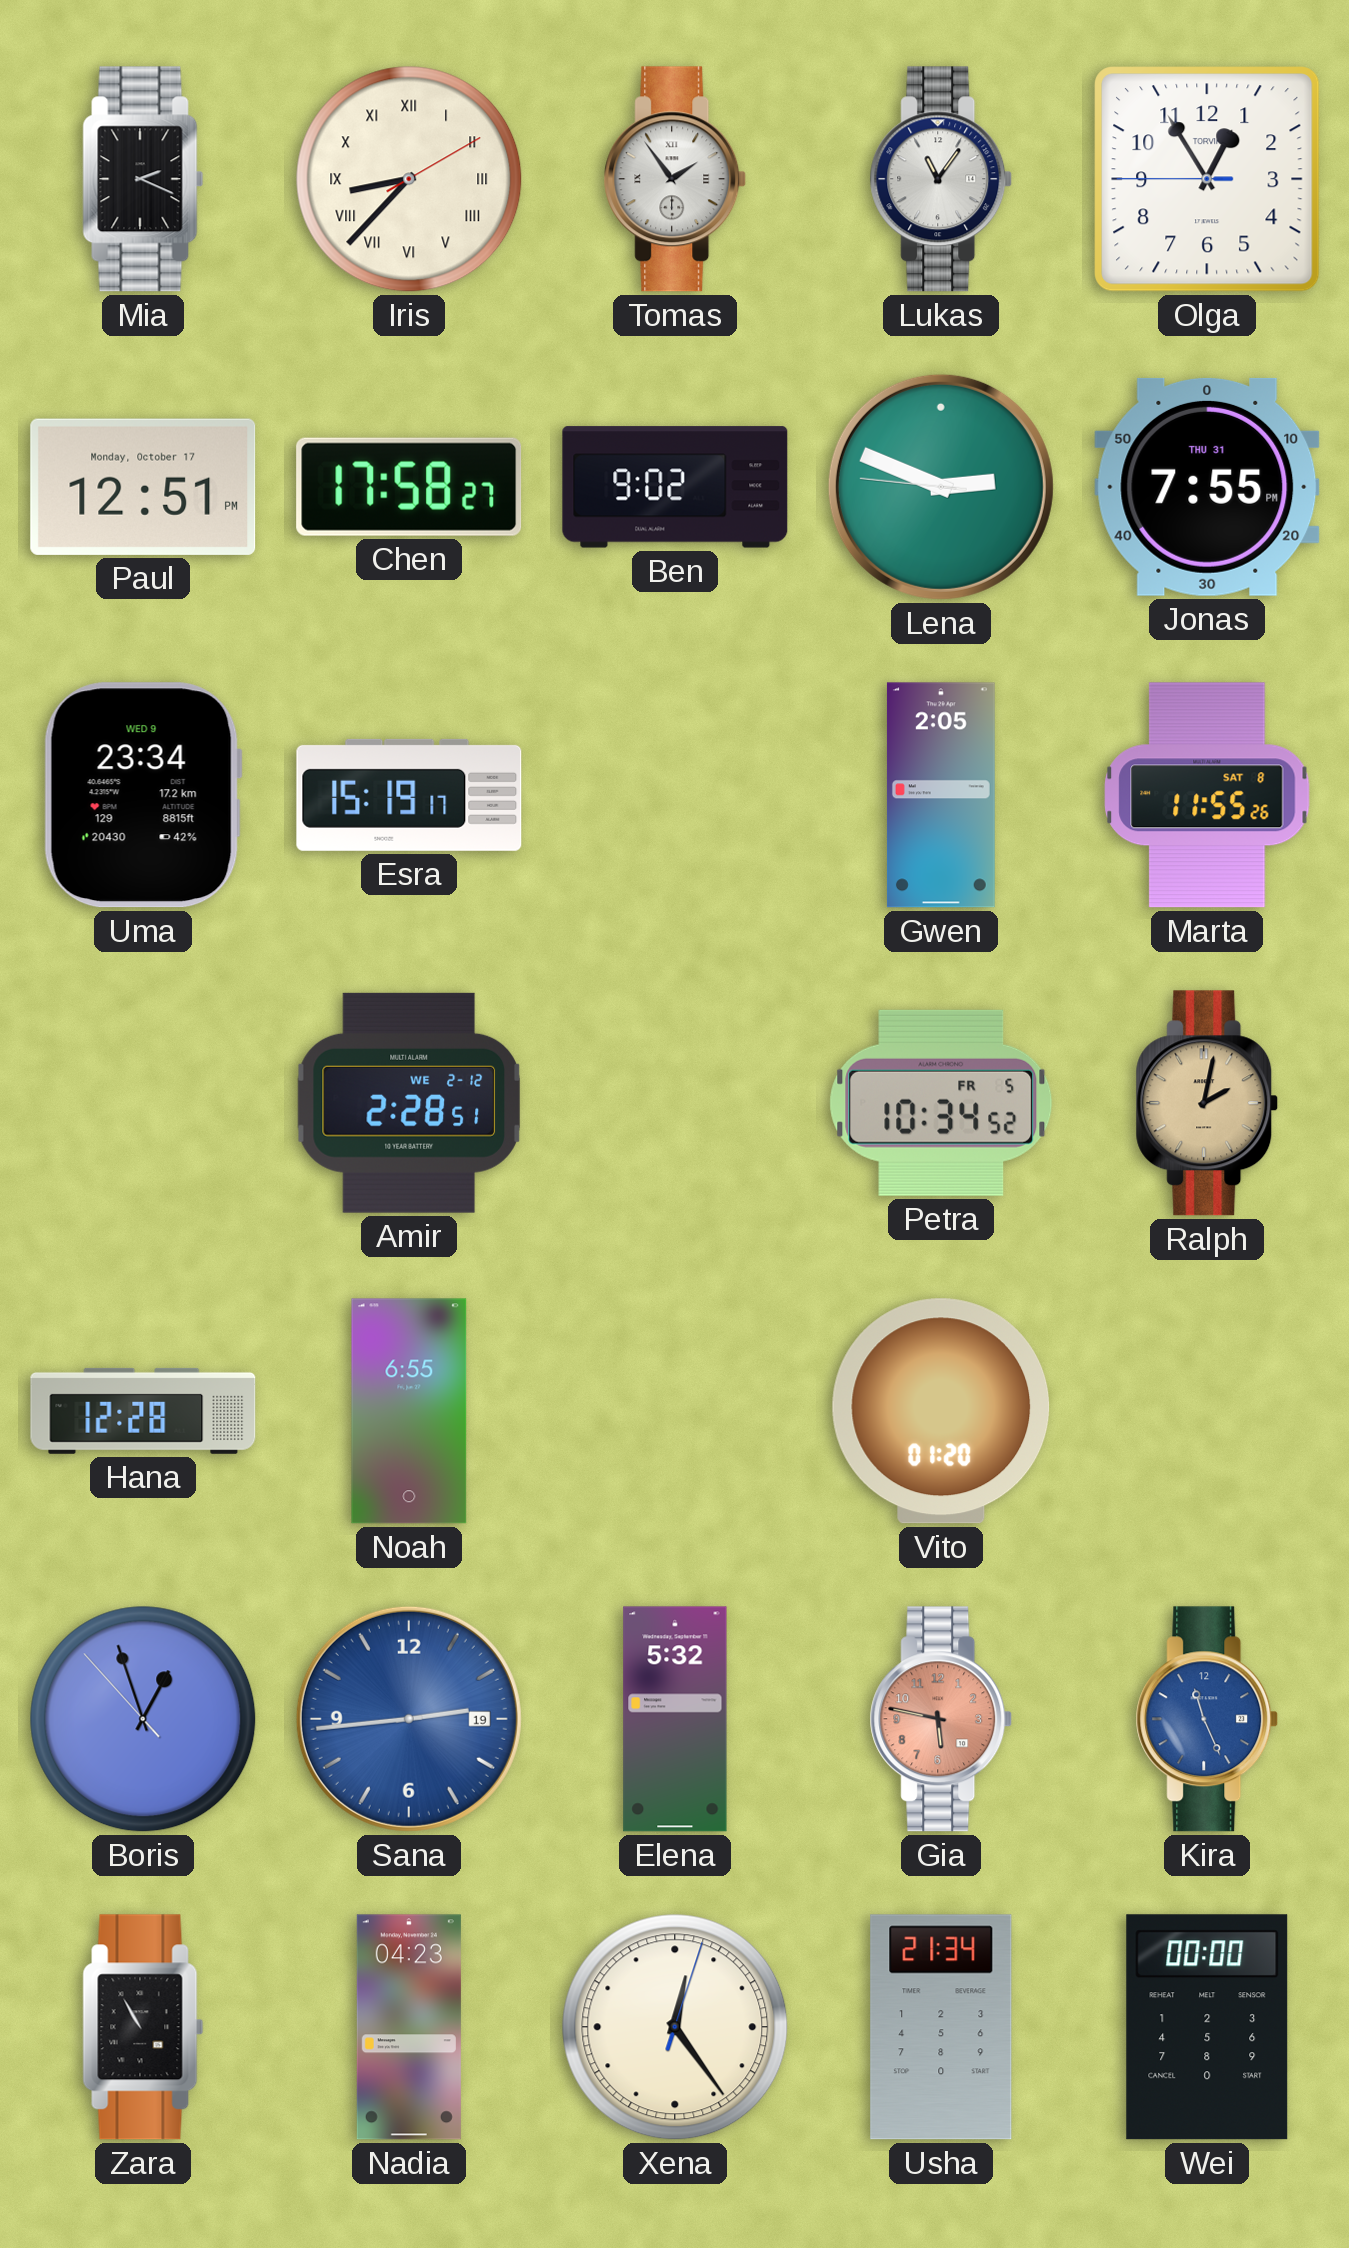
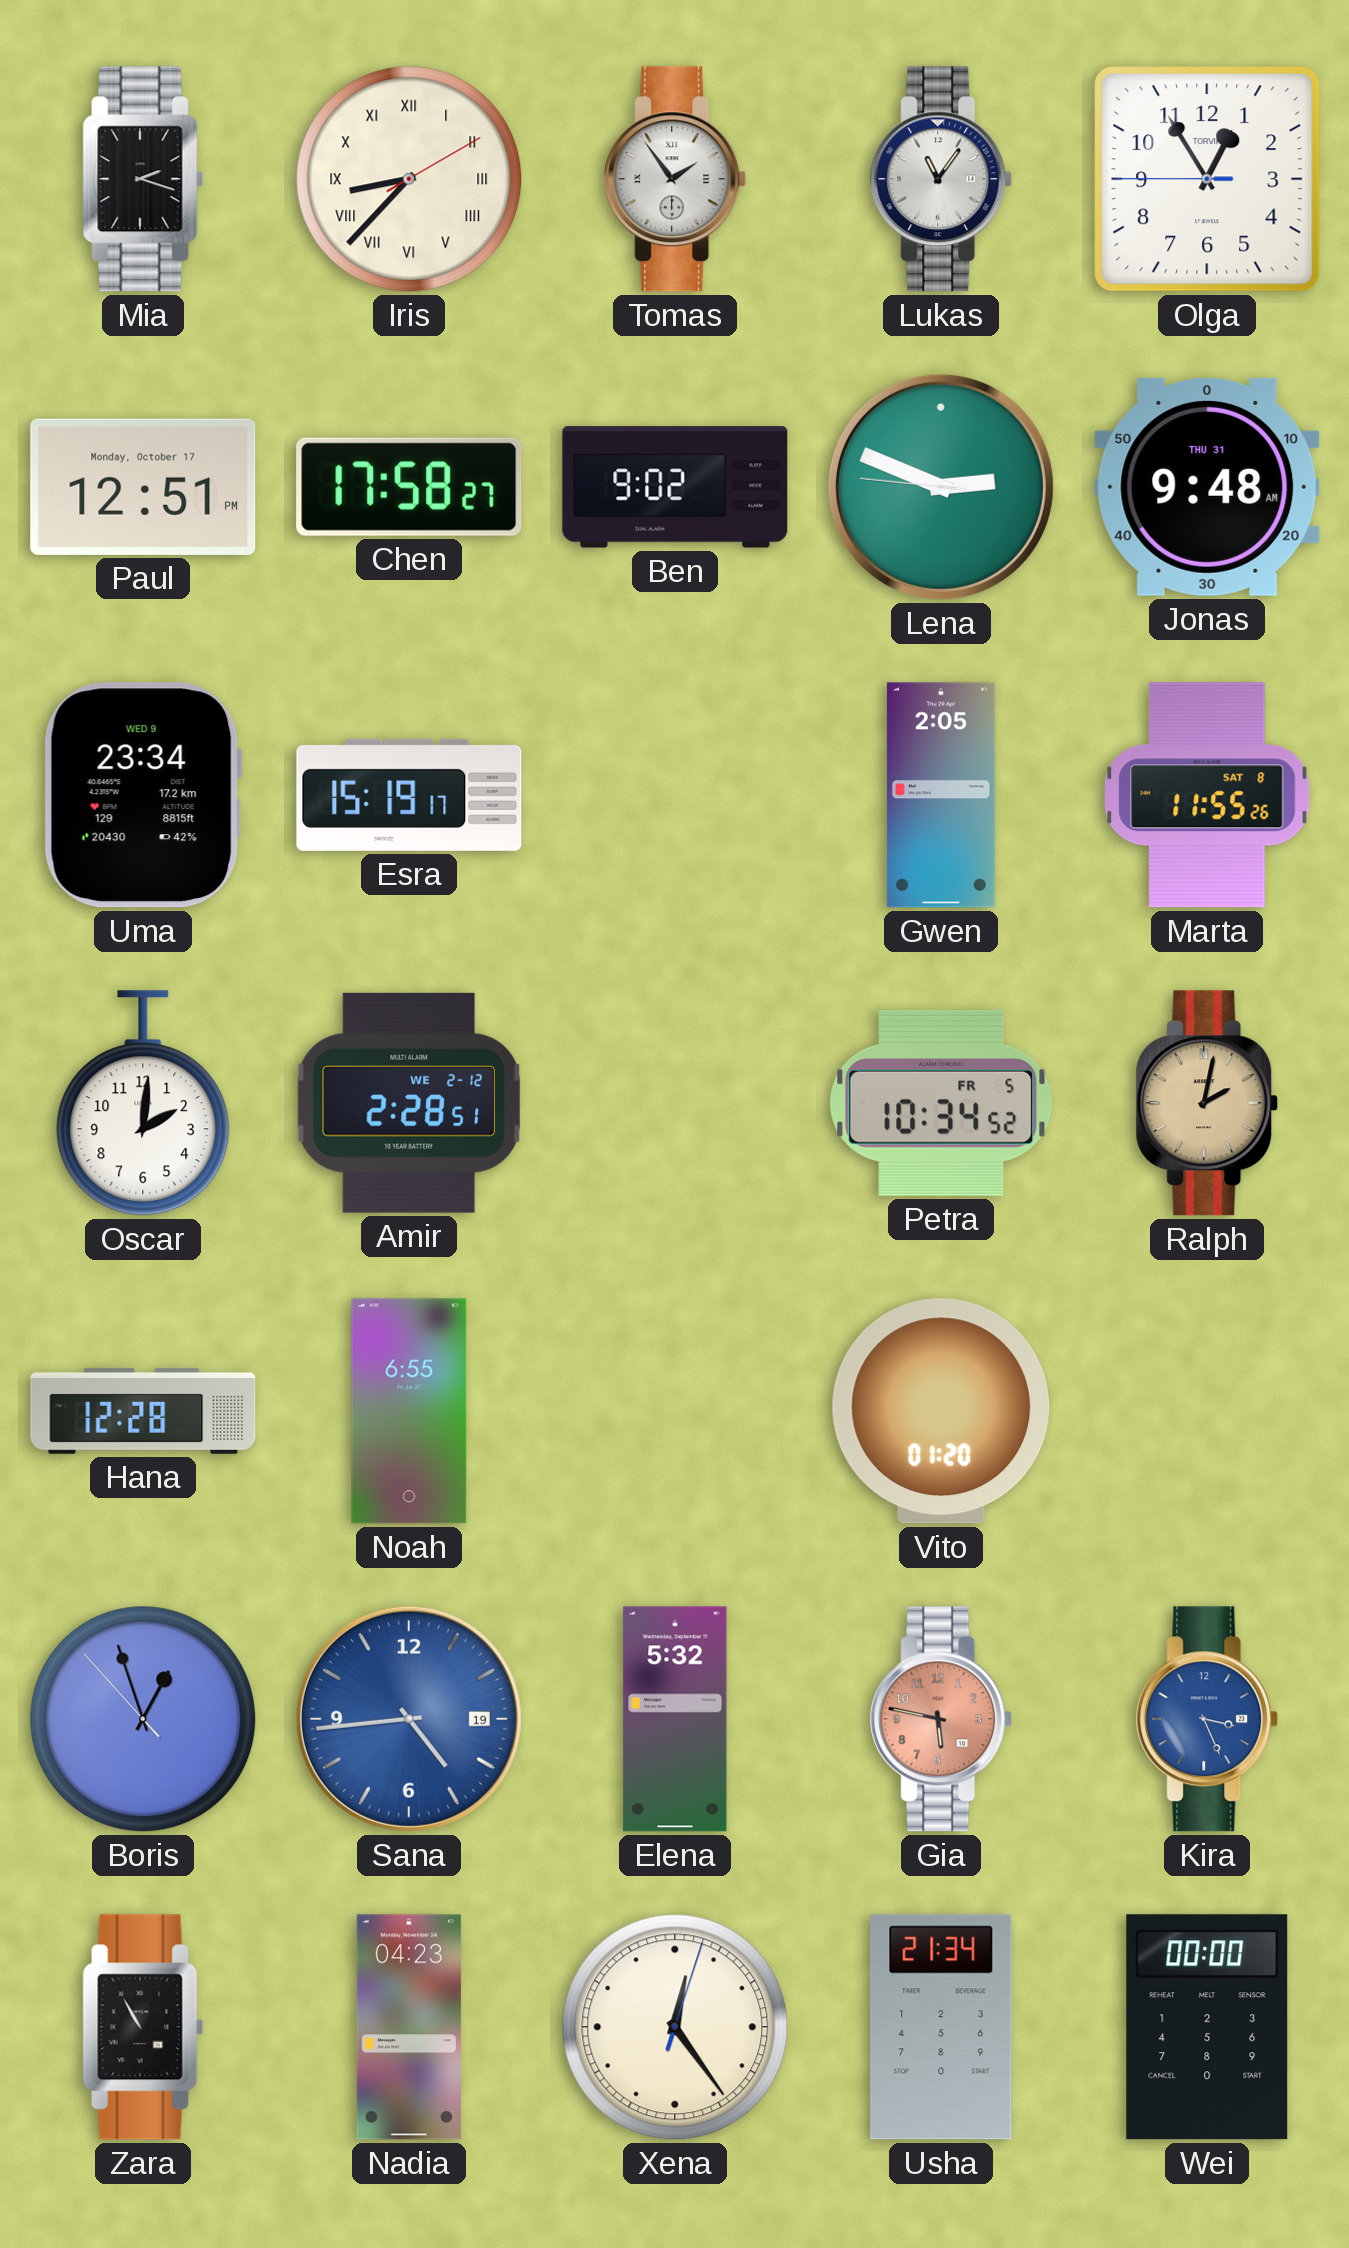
Mia: 2:19 -> 2:18 (143, 179)
Jonas: 7:55 -> 9:48 (1207, 487)
Oscar: none -> 2:01 (143, 1103)
Sana: 2:44 -> 4:44 (409, 1719)
Kira: 11:26 -> 3:26 (1207, 1719)
